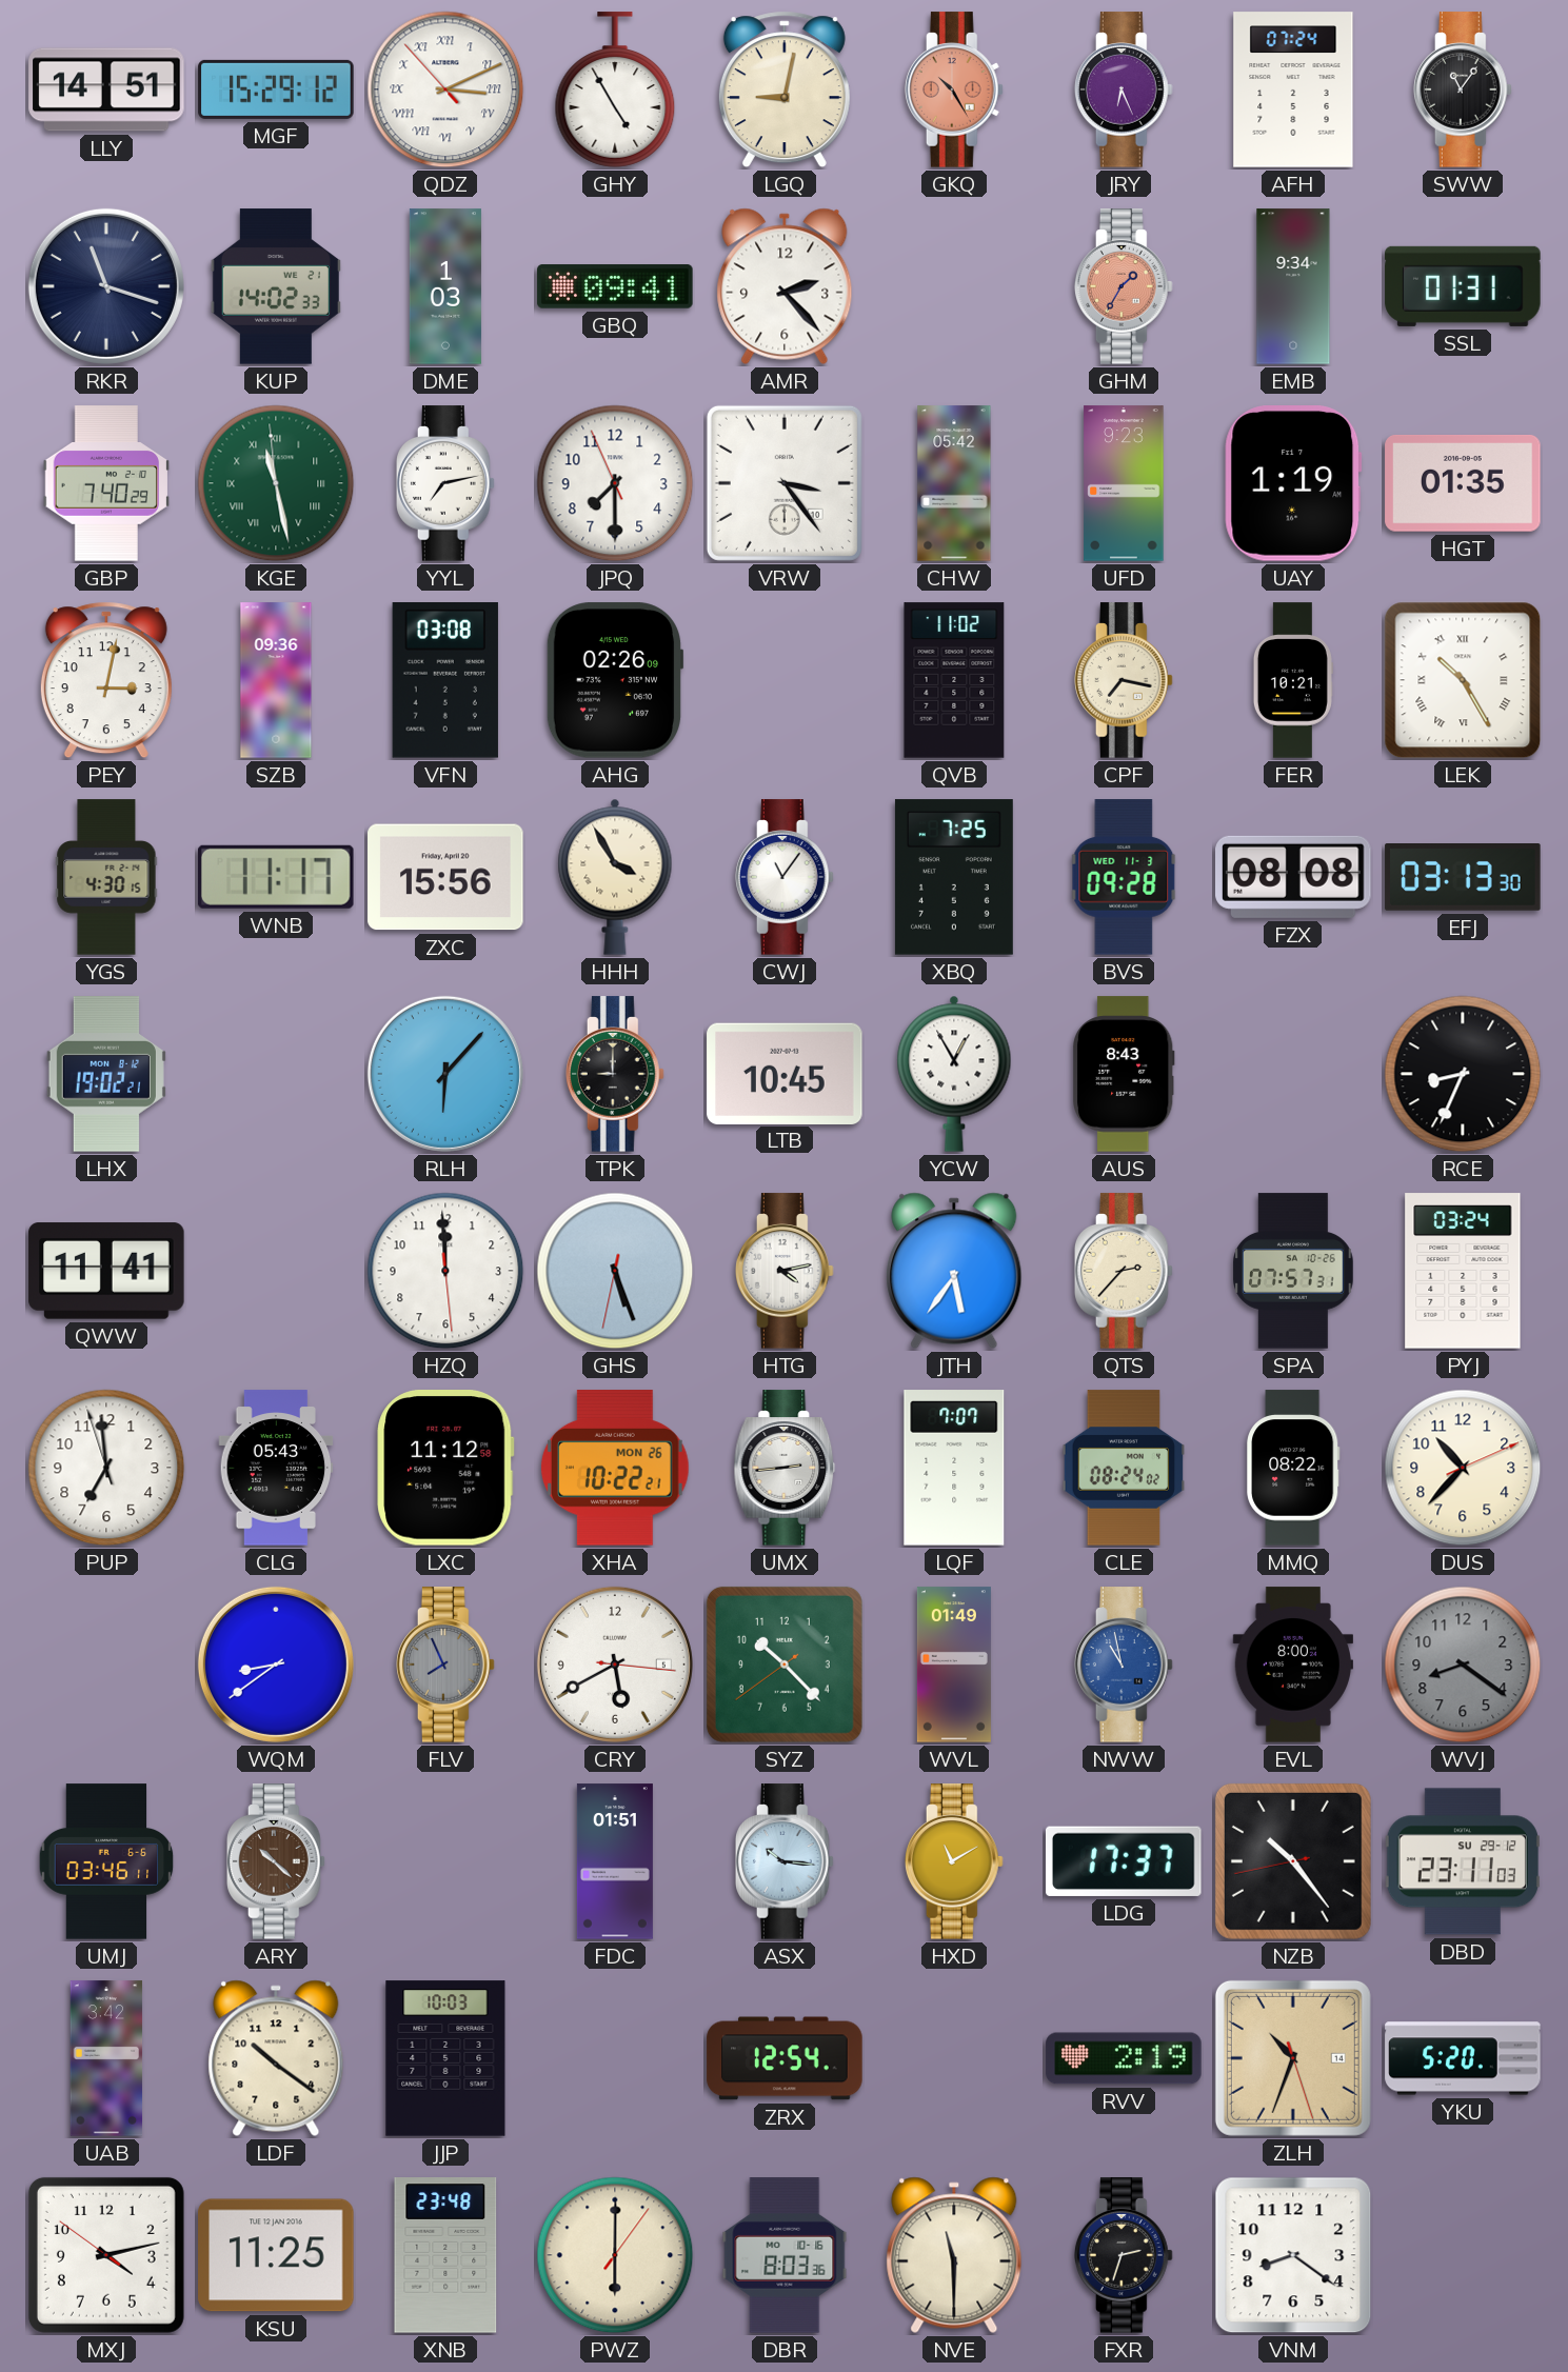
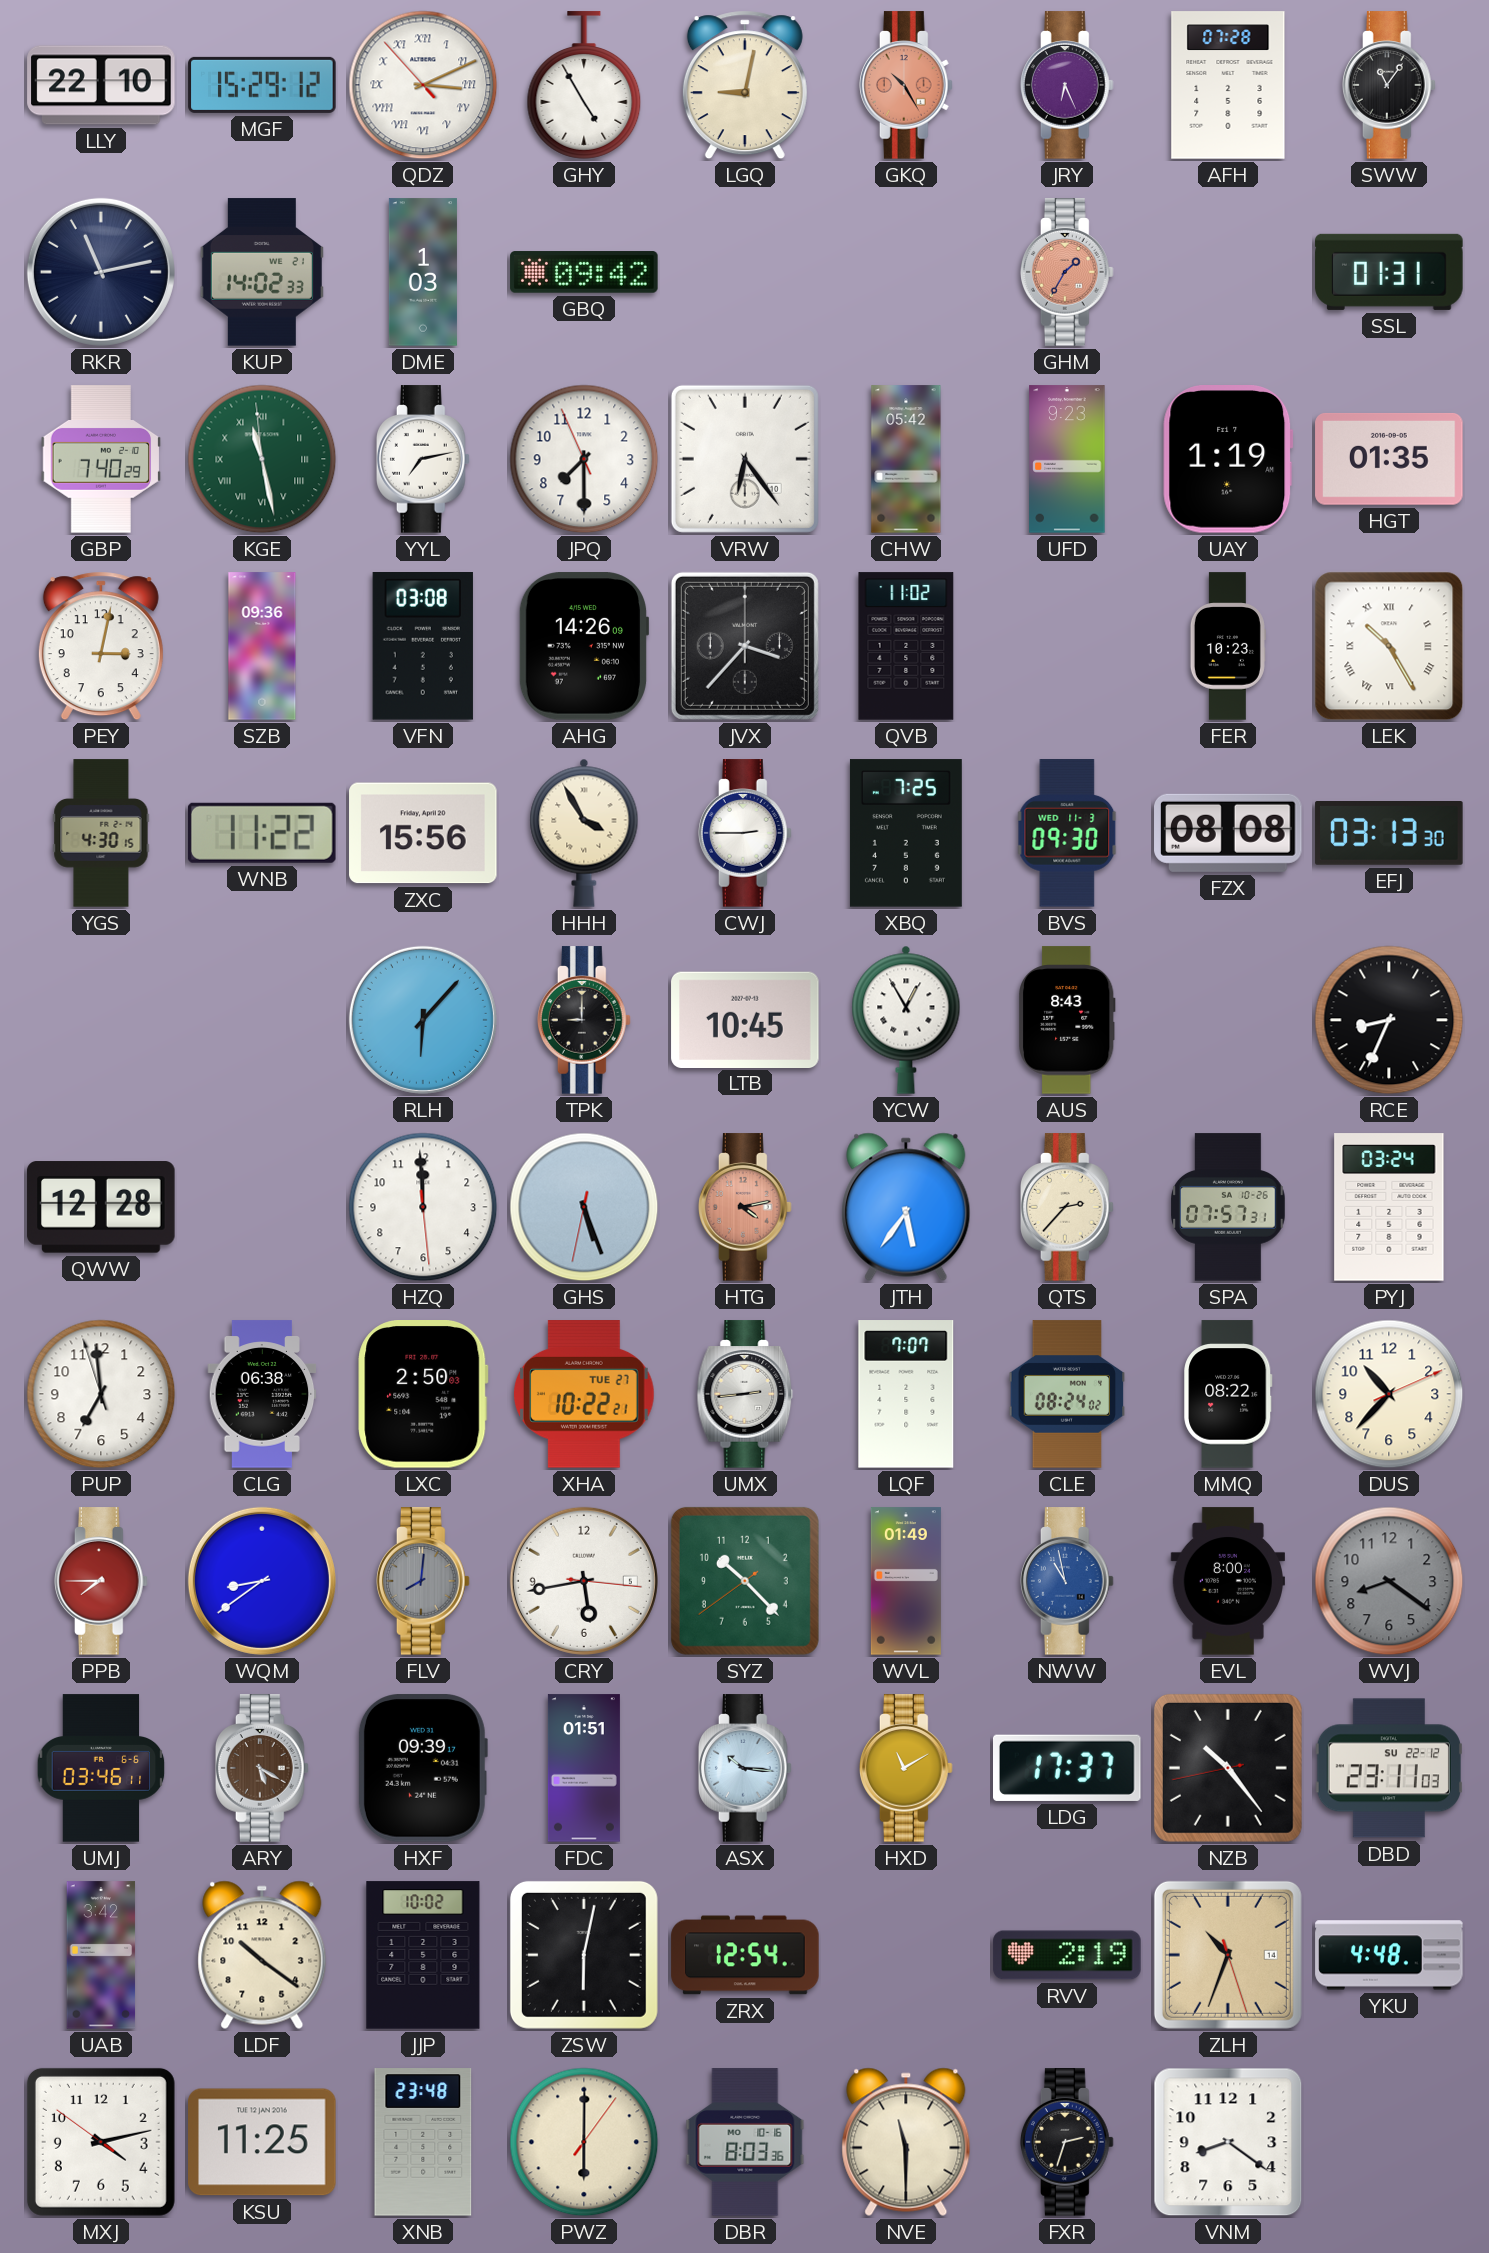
LLY: 14:51 -> 22:10 (101, 85)
AFH: 07:24 -> 07:28 (1228, 85)
RKR: 11:18 -> 11:13 (101, 272)
GBQ: 09:41 -> 09:42 (584, 272)
AMR: 2:23 -> none (785, 286)
EMB: 9:34 -> none (1293, 286)
VRW: 3:24 -> 6:24 (745, 459)
AHG: 02:26 -> 14:26 (584, 646)
JVX: none -> 3:37 (745, 646)
CPF: 7:17 -> none (1124, 680)
FER: 10:21 -> 10:23 (1228, 646)
WNB: 11:17 -> 11:22 (262, 833)
CWJ: 11:06 -> 2:45 (745, 833)
BVS: 09:28 -> 09:30 (1067, 833)
LHX: 19:02 -> none (106, 1074)
QWW: 11:41 -> 12:28 (101, 1207)
HTG dial: white -> salmon (745, 1207)
CLG: 05:43 -> 06:38 (262, 1394)
LXC: 11:12 -> 2:50 (423, 1395)
XHA date: MON 26 -> TUE 27 (584, 1394)
PPB: none -> 7:45 (101, 1581)
FLV: 7:56 -> 8:01 (423, 1581)
CRY: 5:40 -> 5:43 (584, 1581)
ARY: 10:22 -> 5:20 (262, 1768)
HXF: none -> 09:39 (422, 1768)
DBD date: SU 29-12 -> SU 22-12 (1389, 1768)
JJP: 10:03 -> 10:02 (423, 1955)
ZSW: none -> 6:02 (584, 1955)
YKU: 5:20 -> 4:48 (1389, 1955)
